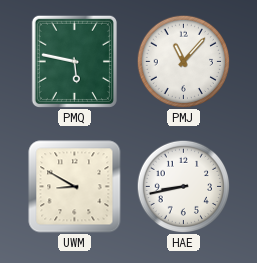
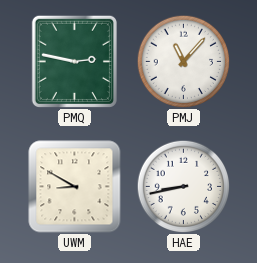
PMQ: 5:47 -> 2:47 (74, 61)
